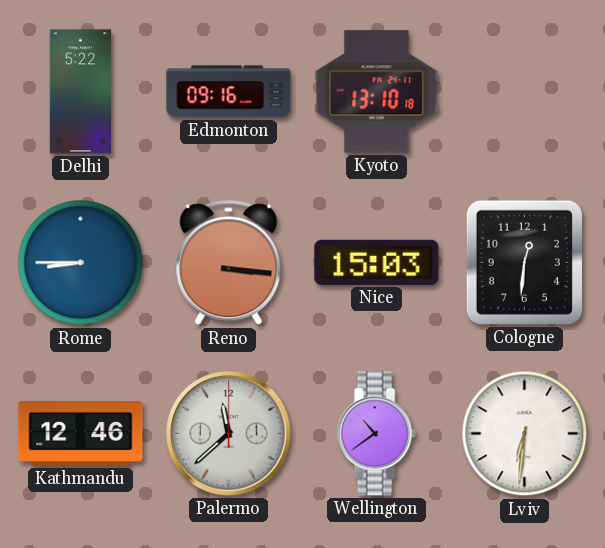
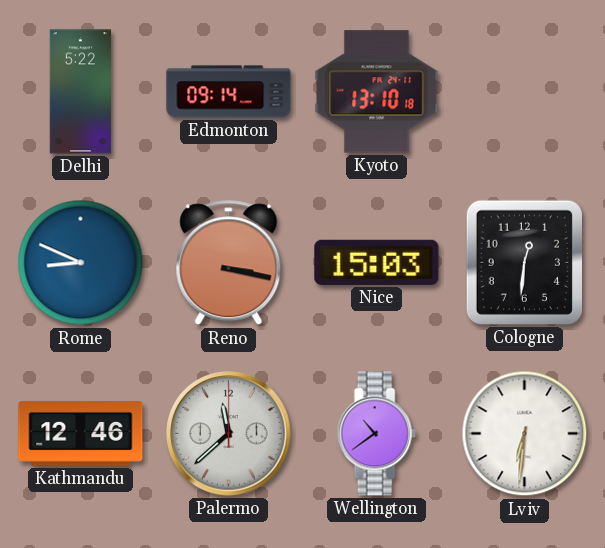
Edmonton: 09:16 -> 09:14 (229, 92)
Rome: 8:45 -> 8:49 (81, 263)
Reno: 3:16 -> 3:17 (229, 263)
